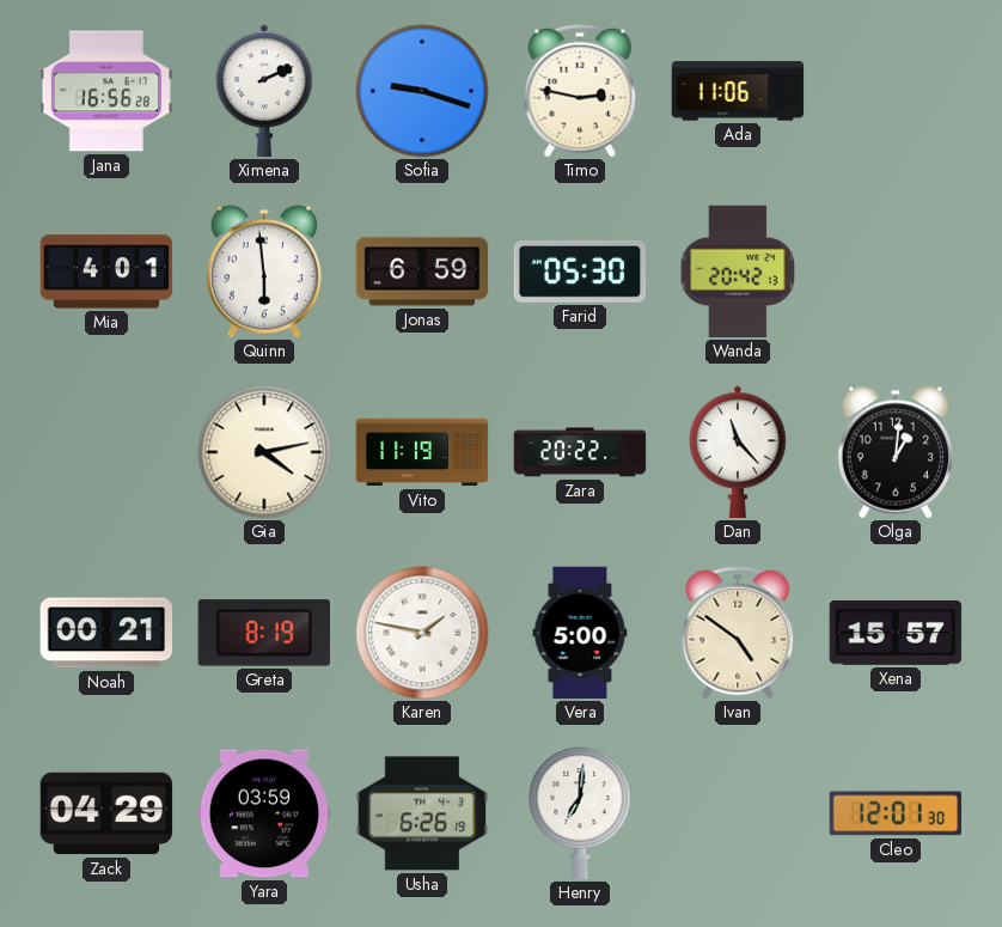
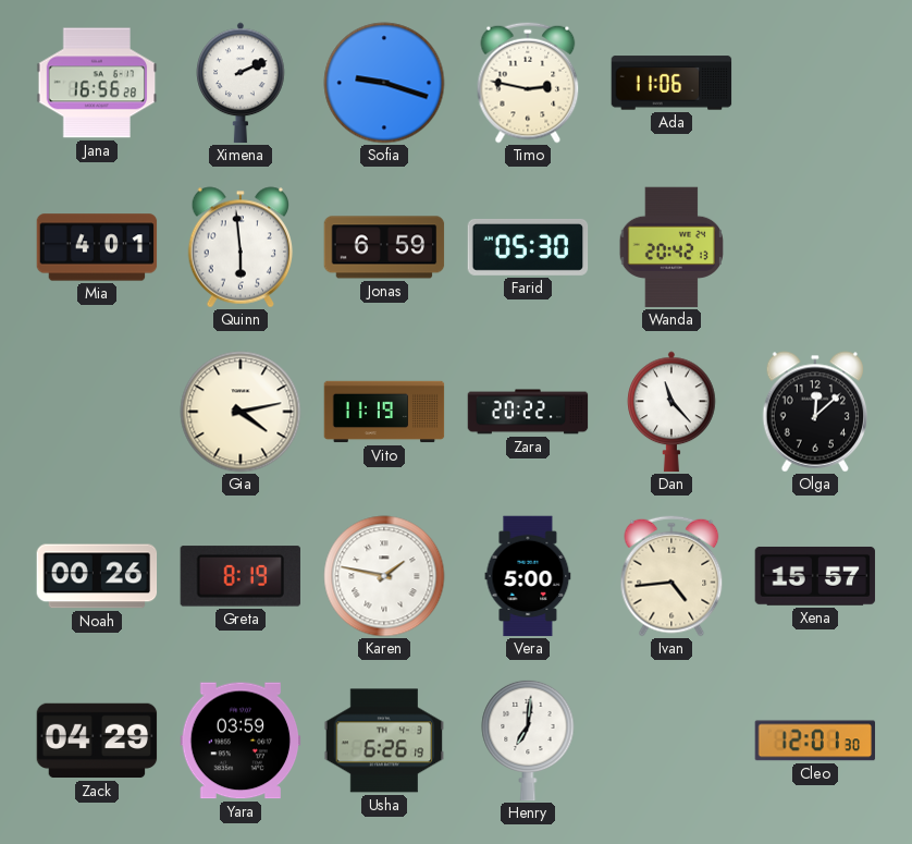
Olga: 1:01 -> 12:08 (815, 412)
Noah: 00:21 -> 00:26 (97, 576)
Ivan: 4:51 -> 4:44 (671, 576)
